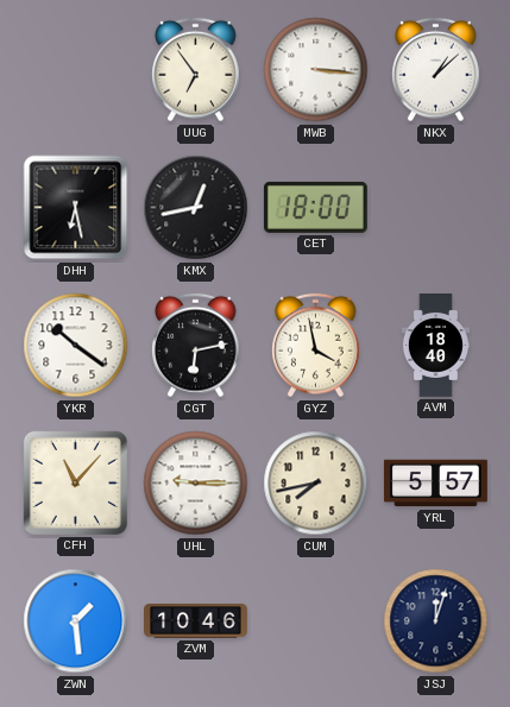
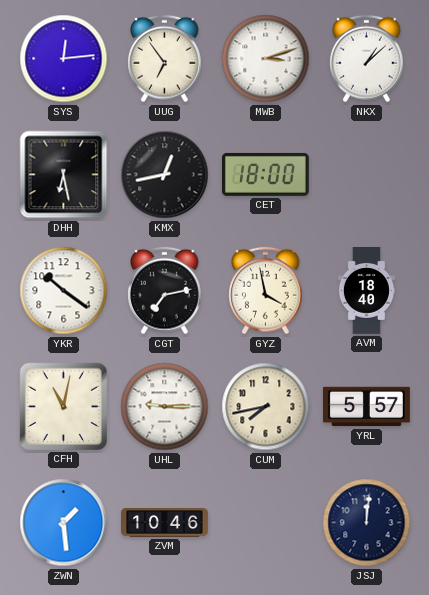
SYS: none -> 12:14 (64, 59)
MWB: 3:16 -> 3:12 (266, 59)
CGT: 6:13 -> 7:13 (165, 291)
CFH: 11:07 -> 11:02 (63, 406)
JSJ: 12:03 -> 12:01 (367, 523)
